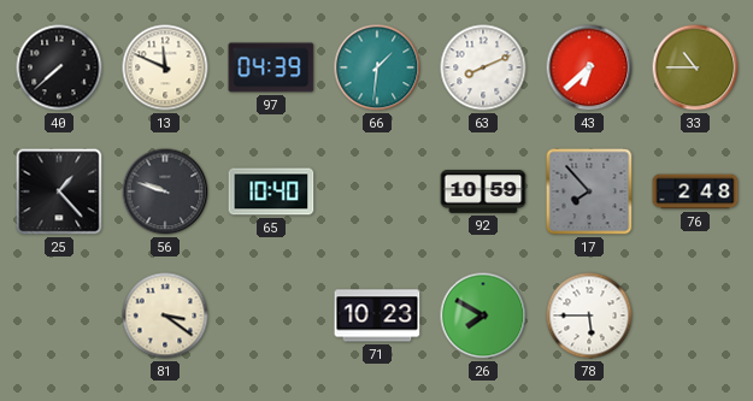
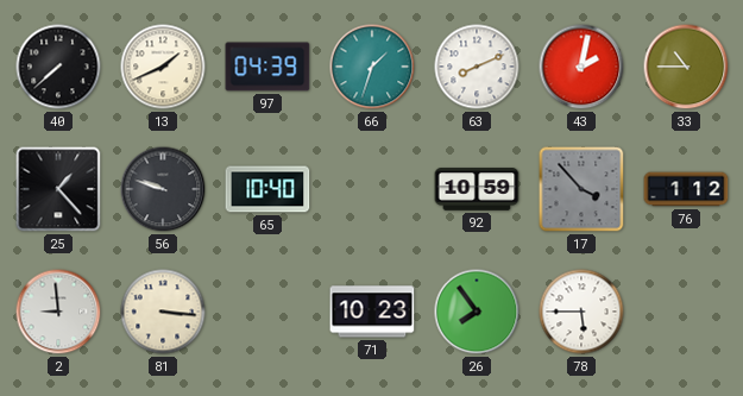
13: 11:49 -> 1:41 (163, 67)
66: 1:31 -> 1:33 (372, 67)
43: 6:38 -> 2:02 (581, 67)
17: 7:53 -> 3:53 (581, 189)
76: 2:48 -> 1:12 (686, 189)
2: none -> 8:59 (58, 312)
81: 3:21 -> 3:16 (163, 312)
26: 7:50 -> 7:54 (477, 312)
